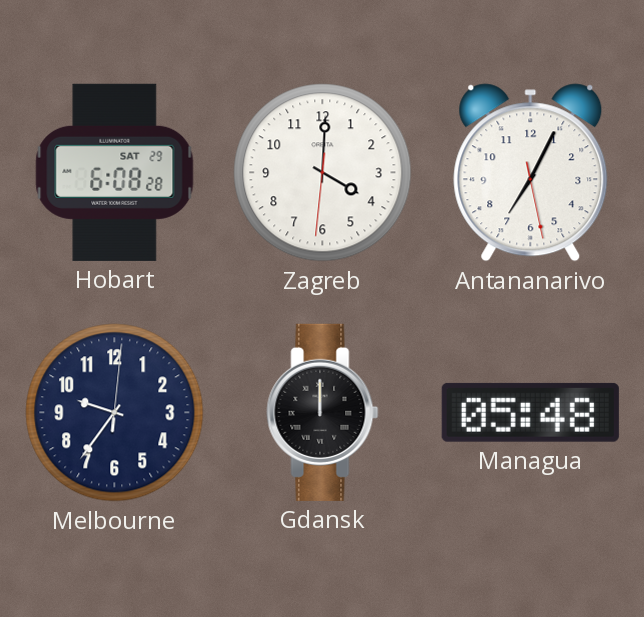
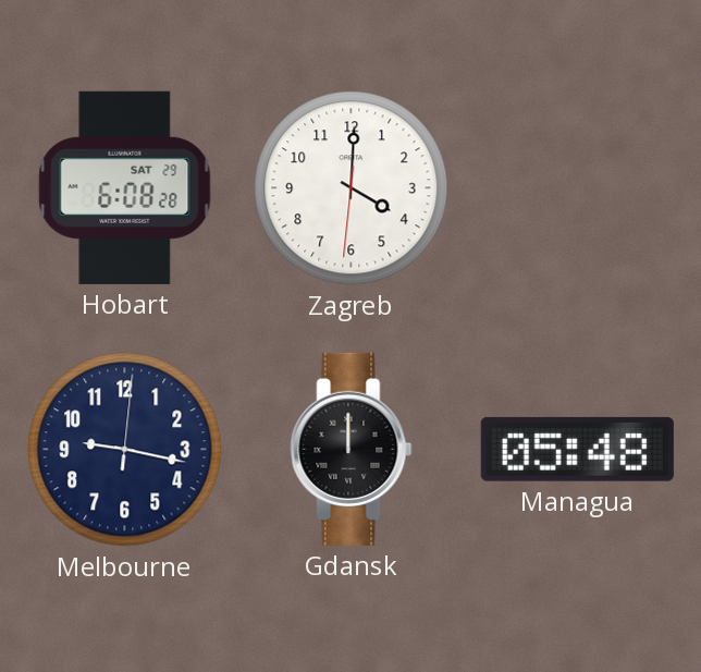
Antananarivo: 7:04 -> none (531, 173)
Melbourne: 9:36 -> 9:17 (125, 450)
